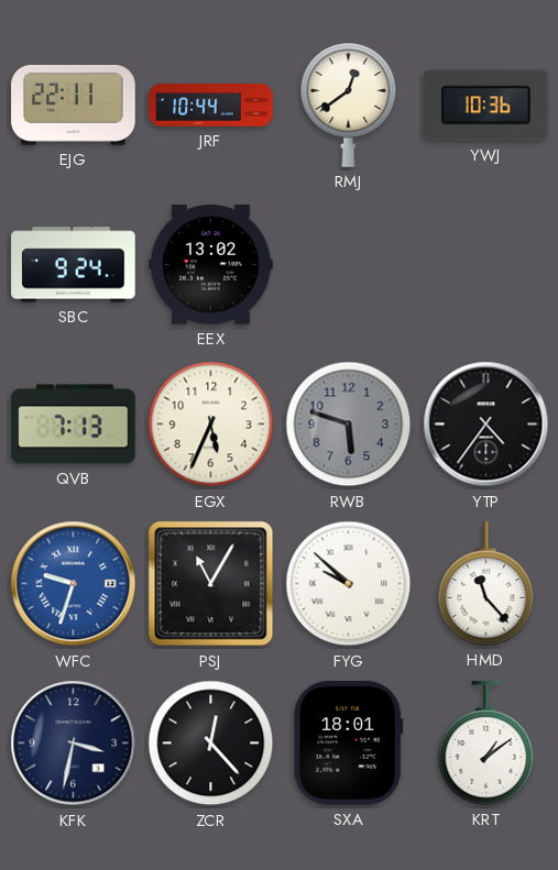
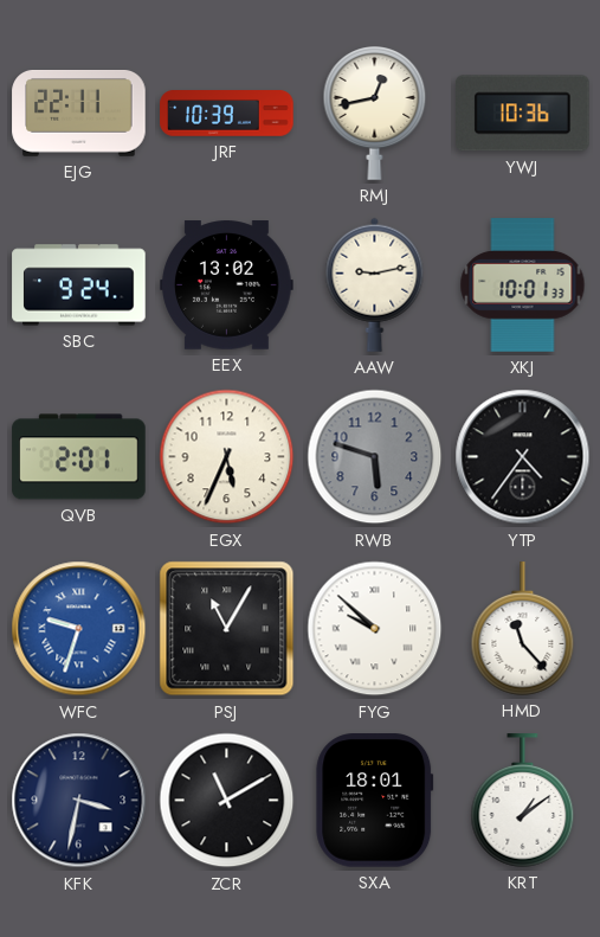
JRF: 10:44 -> 10:39 (227, 114)
RMJ: 12:39 -> 12:43 (375, 114)
AAW: none -> 9:13 (375, 284)
XKJ: none -> 10:01 (523, 285)
QVB: 7:13 -> 2:01 (79, 457)
ZCR: 12:23 -> 11:10 (227, 801)
